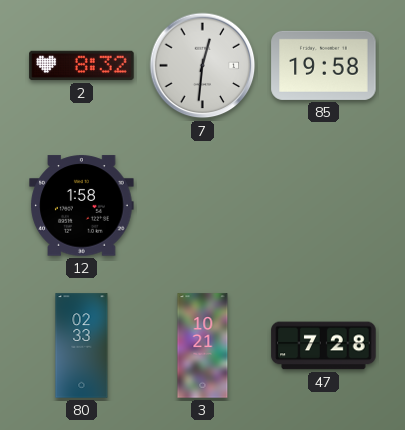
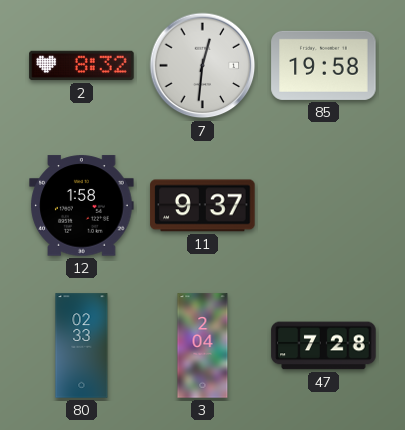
11: none -> 9:37 (203, 206)
3: 10:21 -> 2:04 (203, 346)
